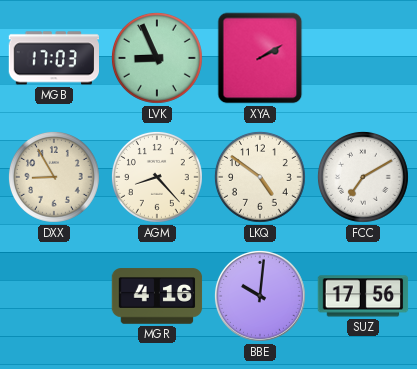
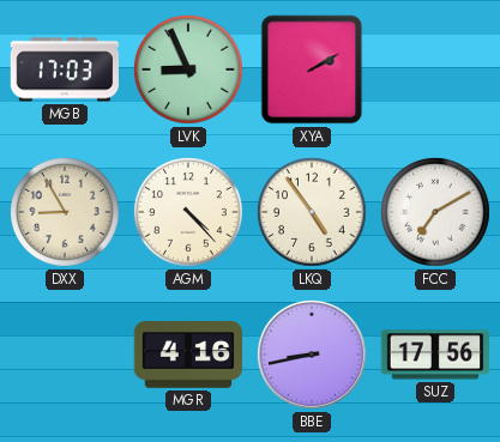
AGM: 8:23 -> 4:23 (188, 212)
LKQ: 4:51 -> 4:54 (312, 212)
BBE: 10:01 -> 8:43 (312, 355)
